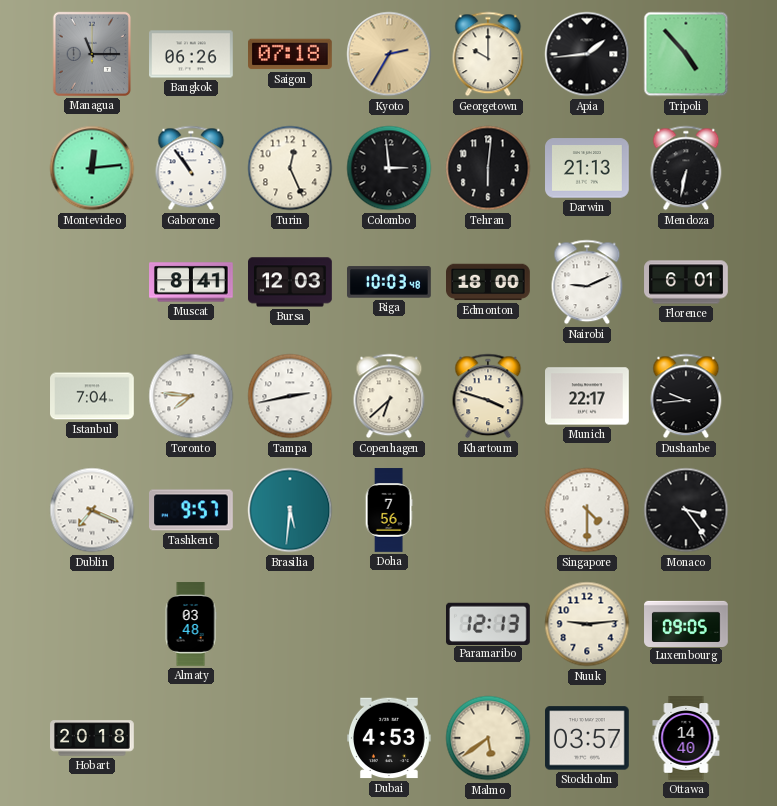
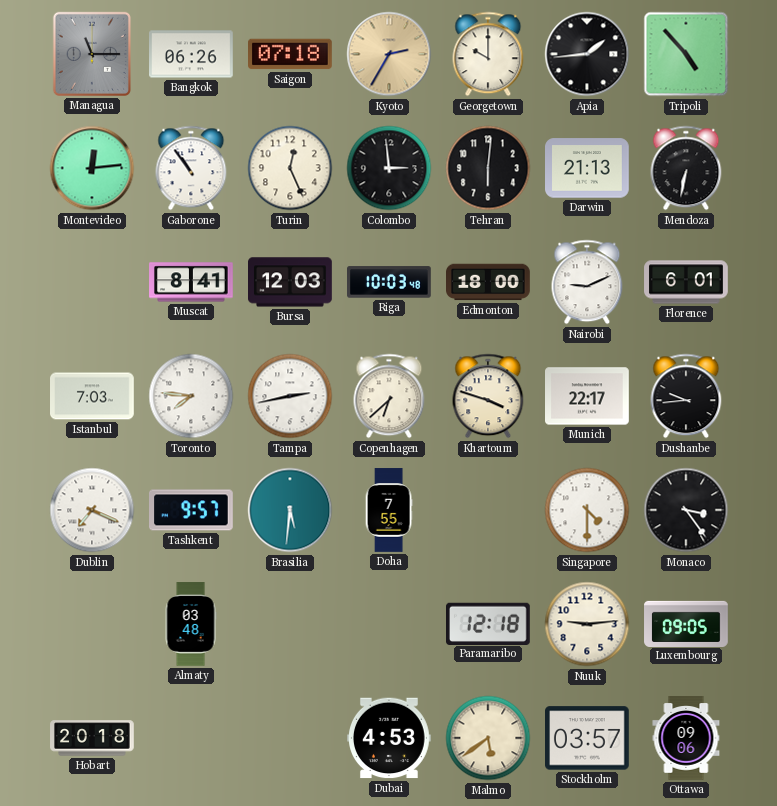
Istanbul: 7:04 -> 7:03 (93, 396)
Doha: 7:56 -> 7:55 (389, 510)
Paramaribo: 12:13 -> 12:18 (489, 623)
Ottawa: 14:40 -> 09:06 (686, 738)
